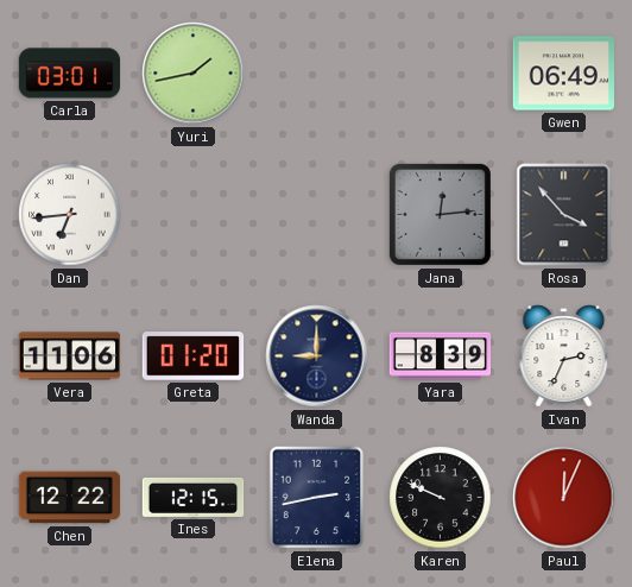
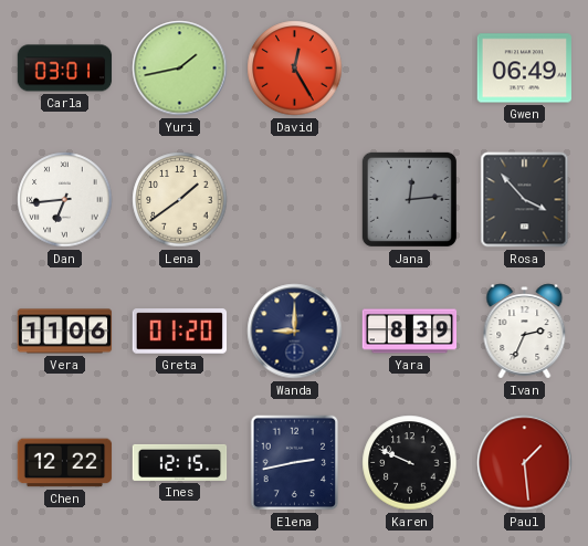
David: none -> 12:25 (295, 69)
Lena: none -> 1:39 (180, 200)
Paul: 12:04 -> 1:29 (525, 463)
